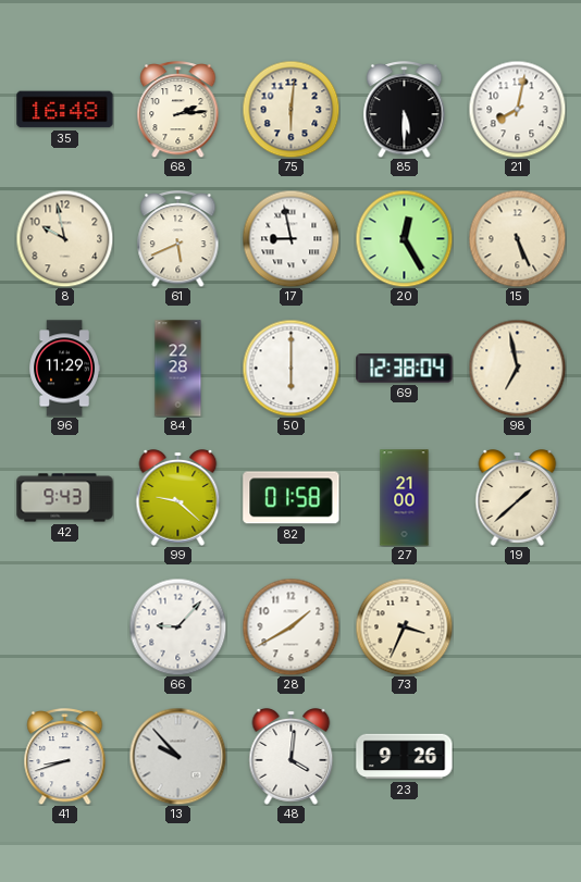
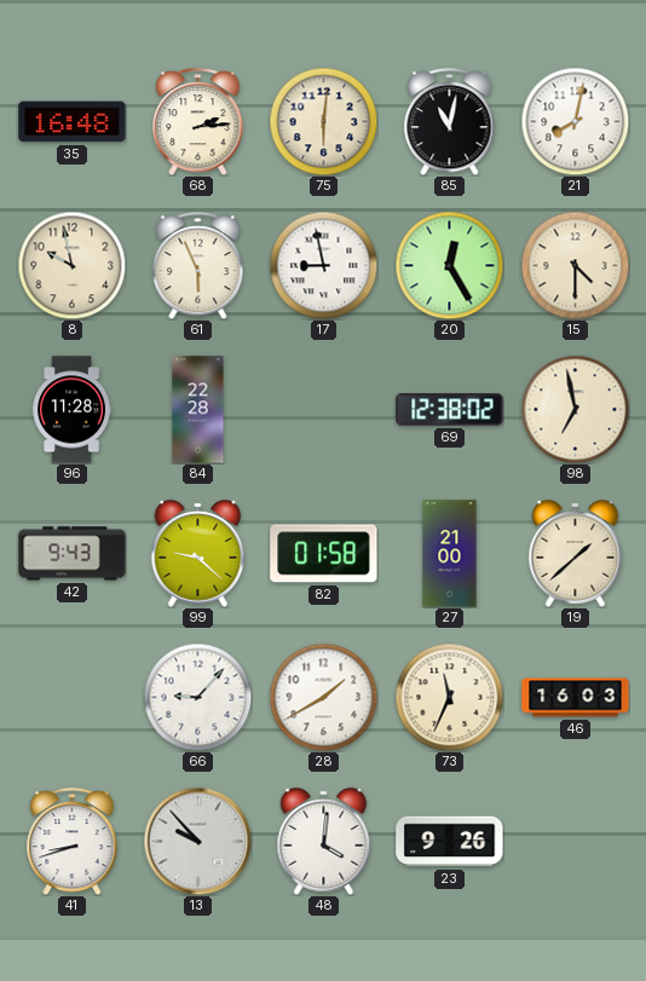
85: 5:30 -> 11:02 (450, 122)
61: 5:41 -> 5:56 (198, 266)
15: 5:26 -> 4:30 (575, 265)
96: 11:29 -> 11:28 (71, 410)
50: 6:00 -> none (290, 368)
69: 12:38:04 -> 12:38:02 (450, 410)
73: 3:34 -> 11:34 (449, 697)
46: none -> 16:03 (576, 698)
